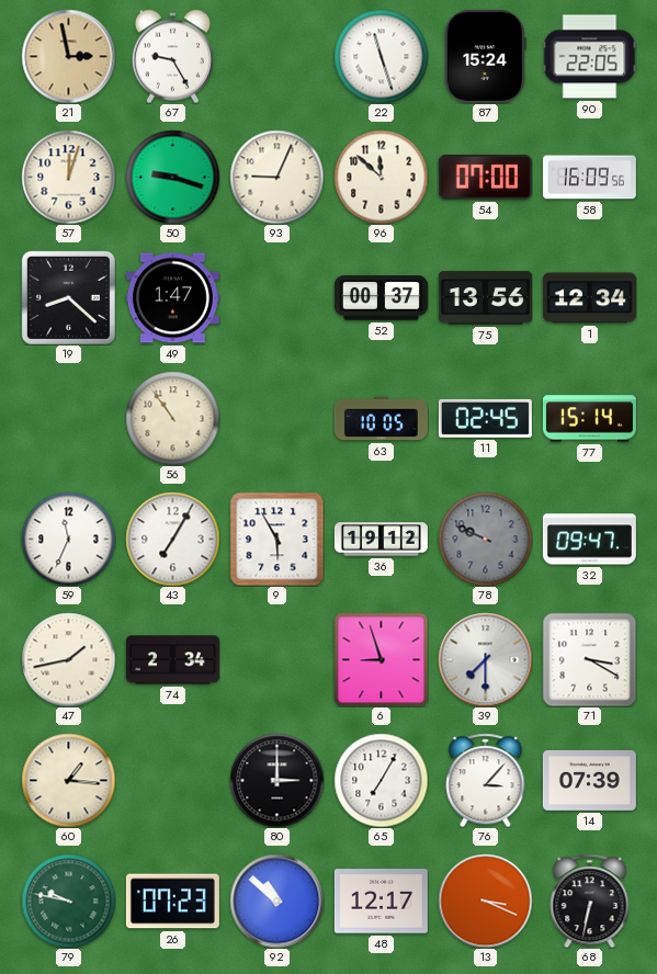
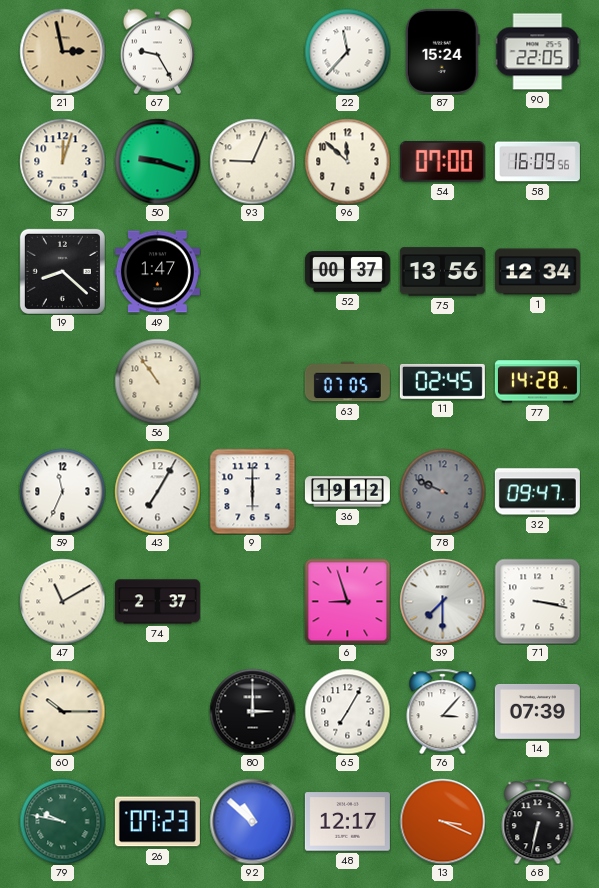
22: 11:27 -> 11:37 (347, 51)
63: 10:05 -> 07:05 (347, 382)
77: 15:14 -> 14:28 (537, 382)
9: 5:55 -> 6:00 (252, 491)
47: 1:43 -> 11:10 (62, 601)
74: 2:34 -> 2:37 (157, 602)
71: 3:20 -> 3:17 (537, 601)
60: 1:16 -> 10:15 (62, 711)
